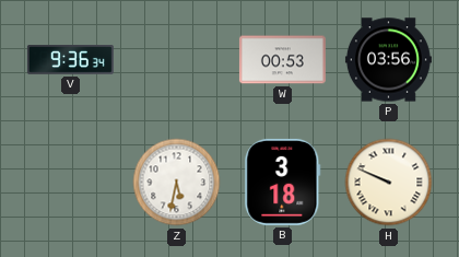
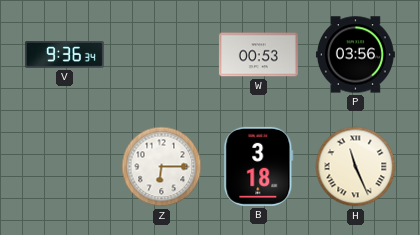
Z: 5:32 -> 6:15 (162, 167)
H: 9:49 -> 11:26 (356, 167)
